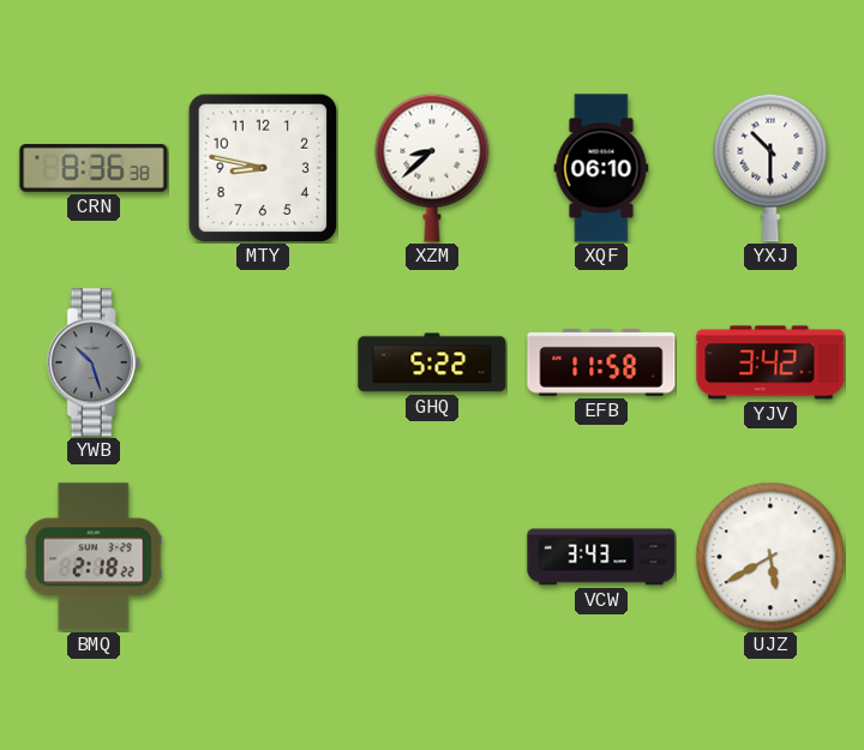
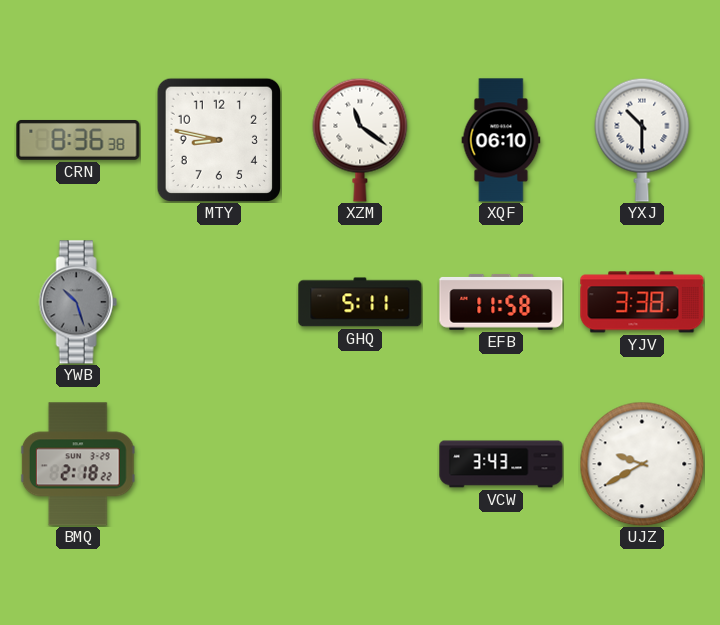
XZM: 8:38 -> 11:21 (360, 140)
GHQ: 5:22 -> 5:11 (360, 302)
YJV: 3:42 -> 3:38 (642, 302)
UJZ: 5:40 -> 9:40 (642, 464)
